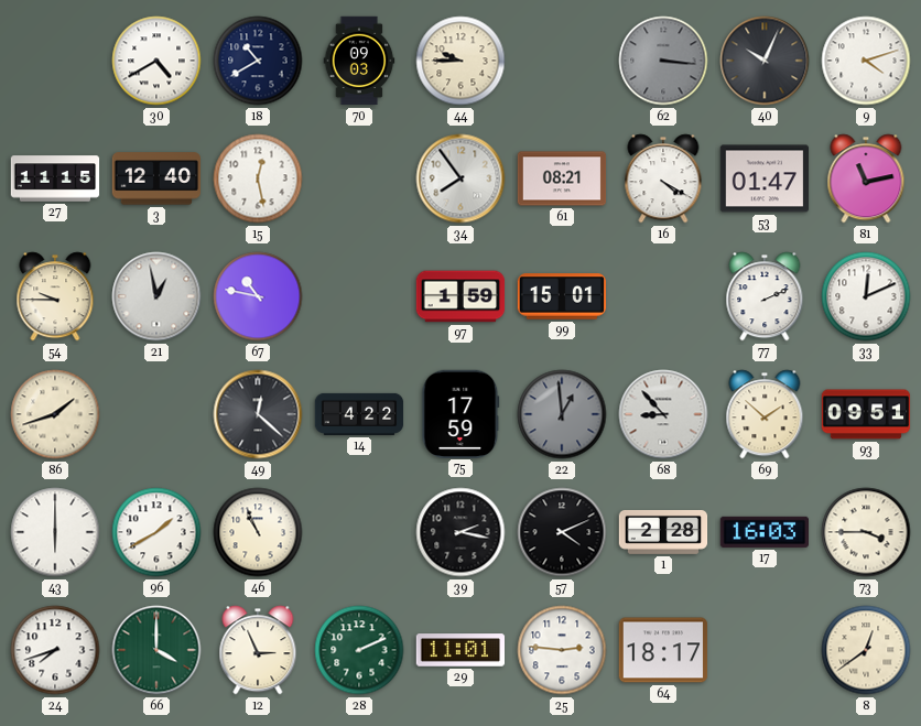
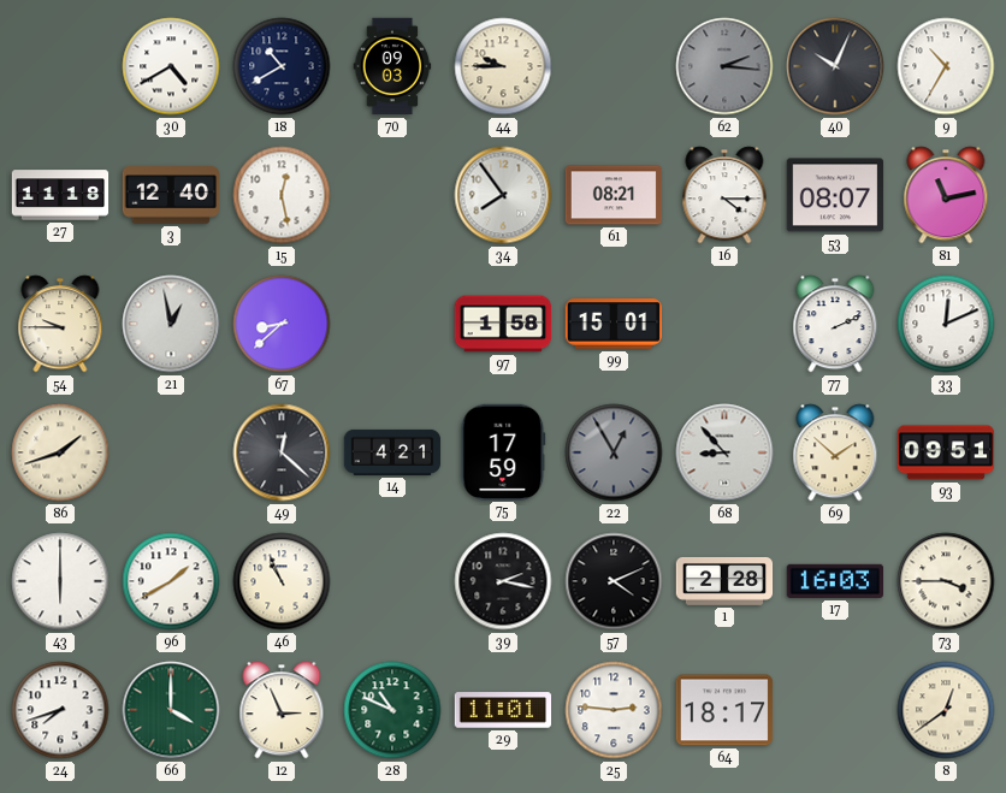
62: 3:16 -> 2:16 (724, 66)
9: 4:12 -> 10:35 (946, 66)
27: 11:15 -> 11:18 (60, 195)
16: 4:20 -> 4:15 (724, 195)
53: 01:47 -> 08:07 (835, 195)
67: 10:47 -> 8:38 (282, 324)
97: 1:59 -> 1:58 (503, 324)
14: 4:22 -> 4:21 (392, 452)
22: 12:59 -> 12:55 (614, 452)
28: 2:11 -> 10:49 (392, 710)
